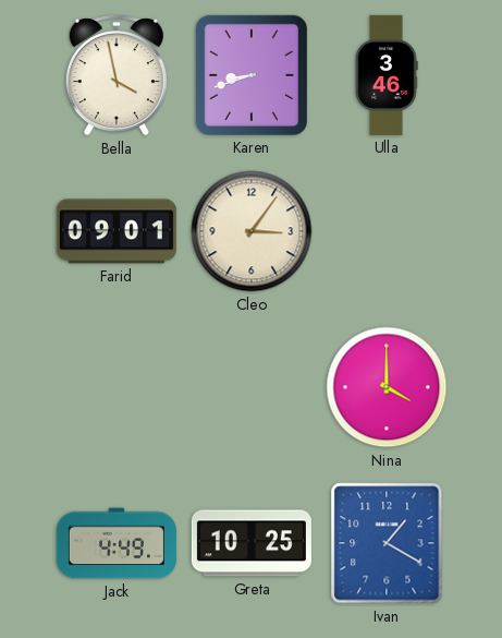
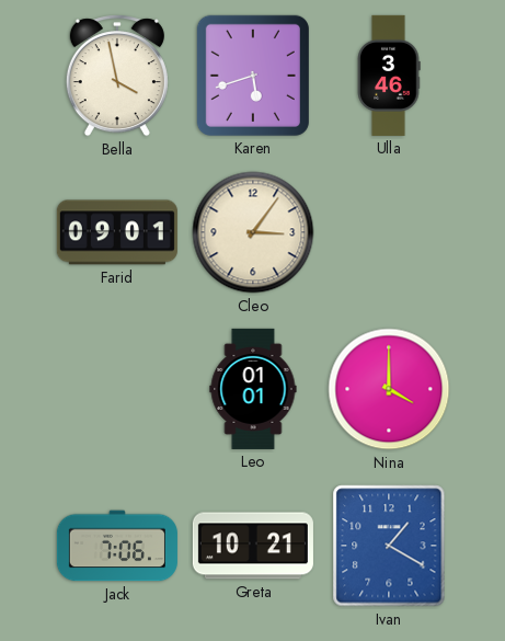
Karen: 8:42 -> 5:42 (253, 76)
Leo: none -> 01:01 (253, 389)
Jack: 4:49 -> 7:06 (117, 546)
Greta: 10:25 -> 10:21 (253, 546)
